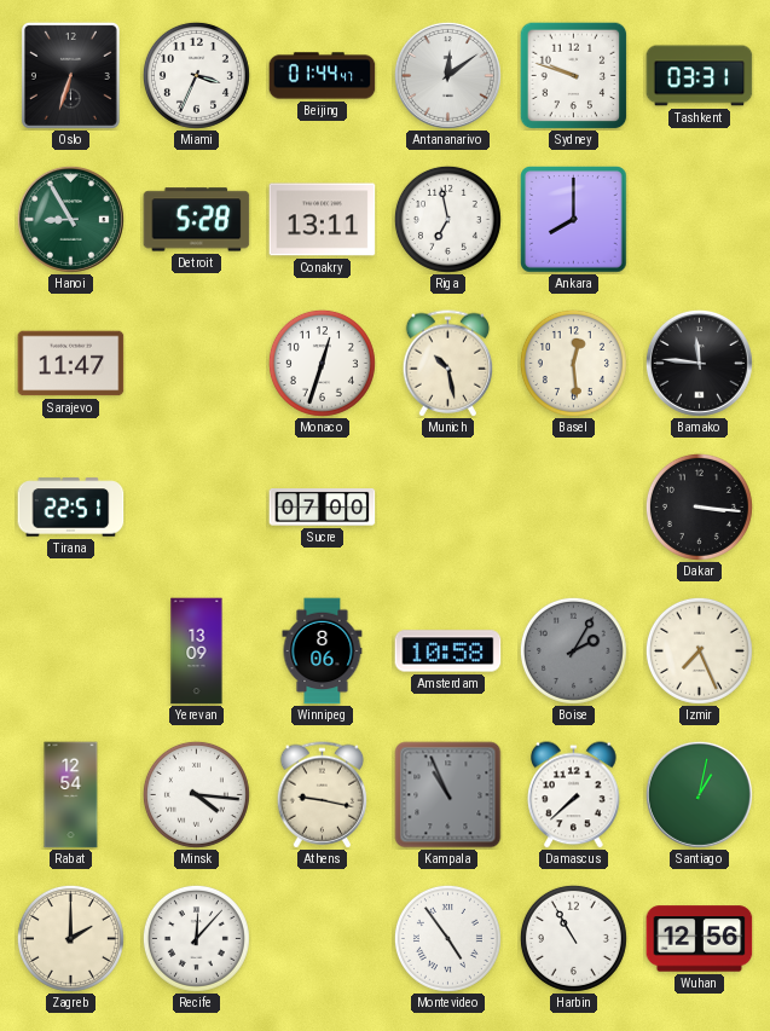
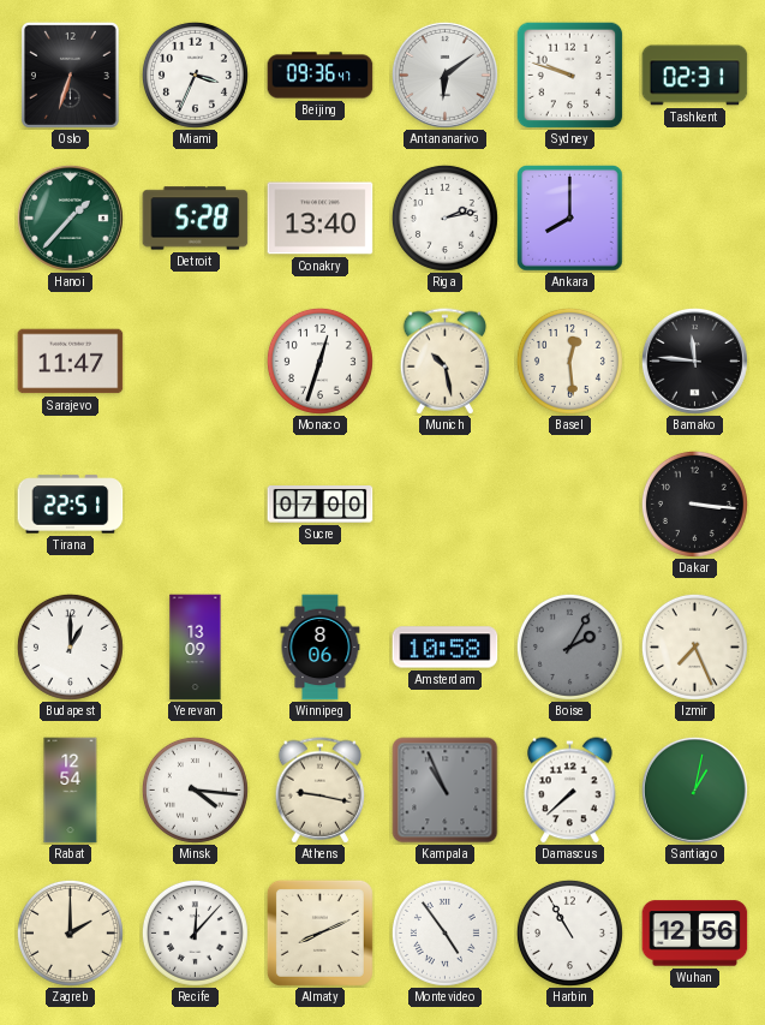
Beijing: 01:44 -> 09:36 (321, 76)
Antananarivo: 12:09 -> 6:09 (444, 75)
Tashkent: 03:31 -> 02:31 (695, 76)
Hanoi: 8:55 -> 1:37 (70, 217)
Conakry: 13:11 -> 13:40 (321, 219)
Riga: 6:58 -> 2:13 (444, 217)
Budapest: none -> 1:00 (70, 646)
Almaty: none -> 8:11 (319, 932)
